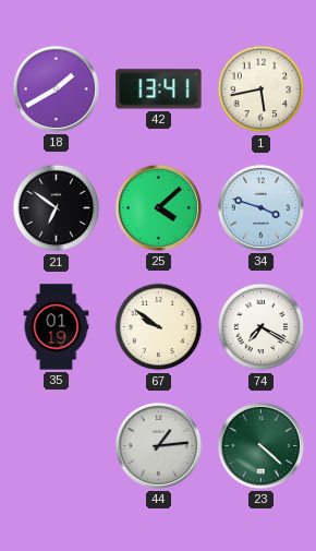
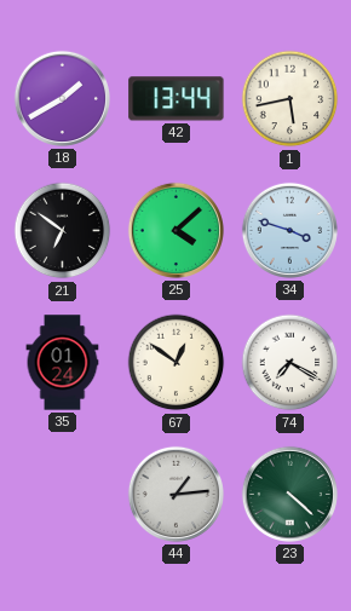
42: 13:41 -> 13:44 (177, 99)
35: 01:19 -> 01:24 (63, 363)
67: 9:51 -> 12:51 (177, 363)
